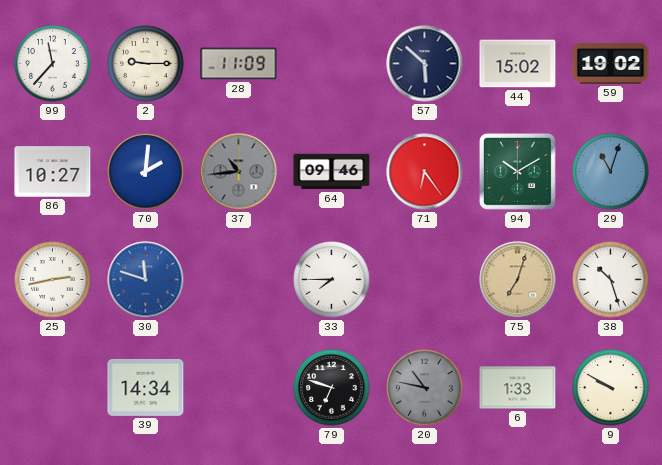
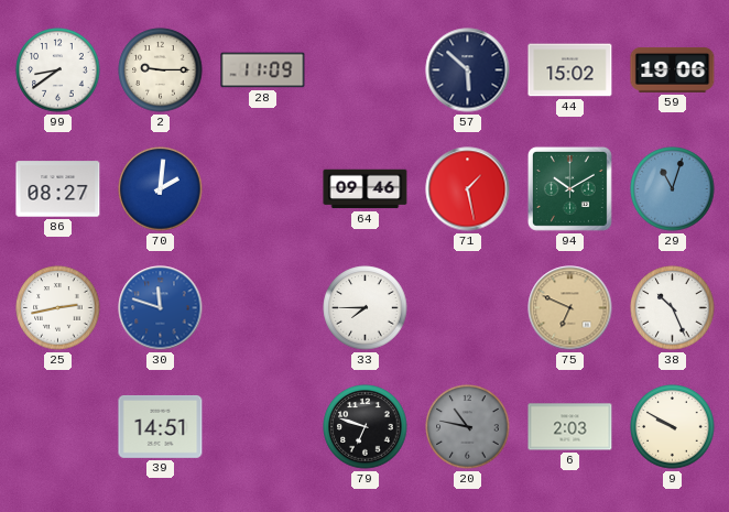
99: 11:37 -> 8:39 (58, 70)
59: 19:02 -> 19:06 (673, 69)
86: 10:27 -> 08:27 (58, 189)
37: 10:44 -> none (239, 172)
71: 6:24 -> 1:28 (468, 189)
75: 7:03 -> 6:49 (570, 308)
38: 10:27 -> 10:26 (673, 308)
39: 14:34 -> 14:51 (161, 426)
6: 1:33 -> 2:03 (570, 427)
